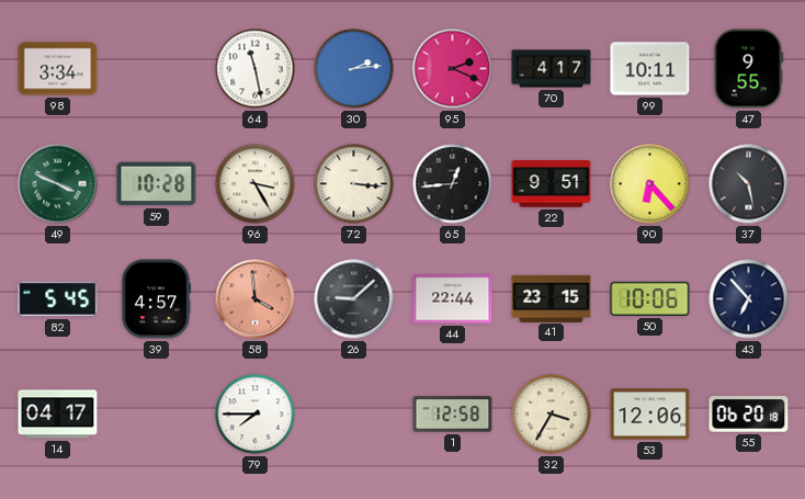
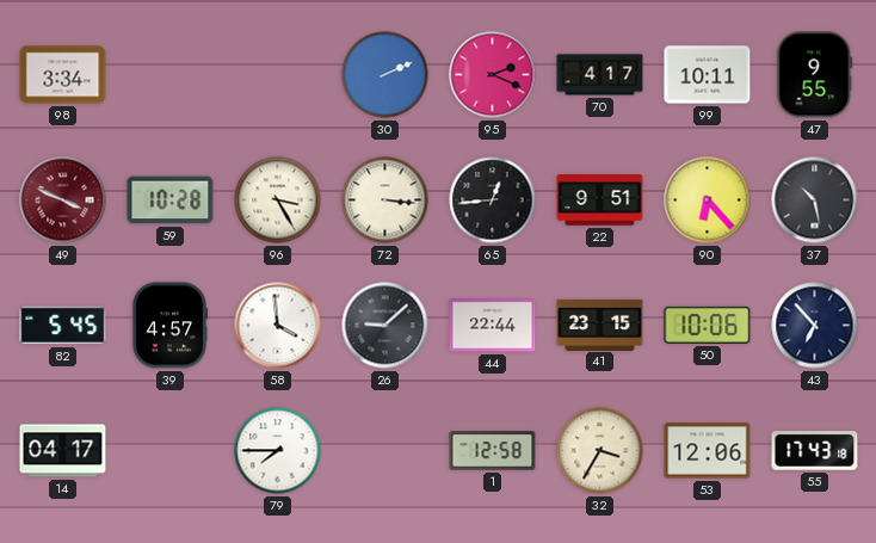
64: 11:28 -> none (256, 69)
30: 2:14 -> 2:11 (385, 75)
49 dial: green -> burgundy (63, 200)
58 dial: salmon -> white (278, 326)
55: 06:20 -> 17:43 (815, 451)
